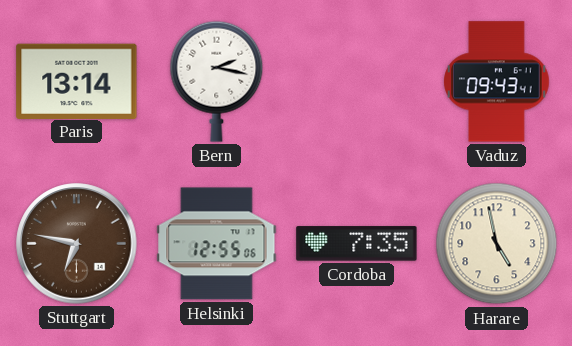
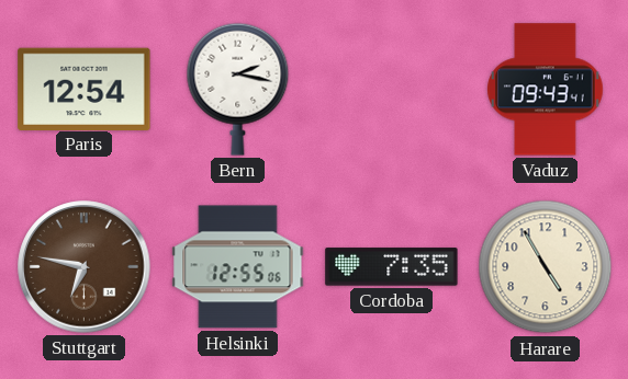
Paris: 13:14 -> 12:54 (85, 89)
Harare: 4:58 -> 4:55 (546, 267)
